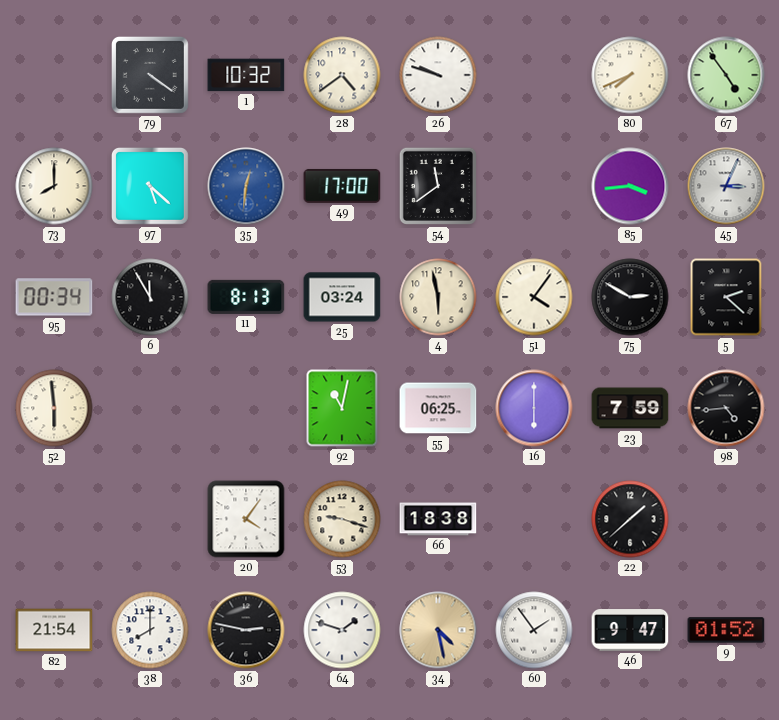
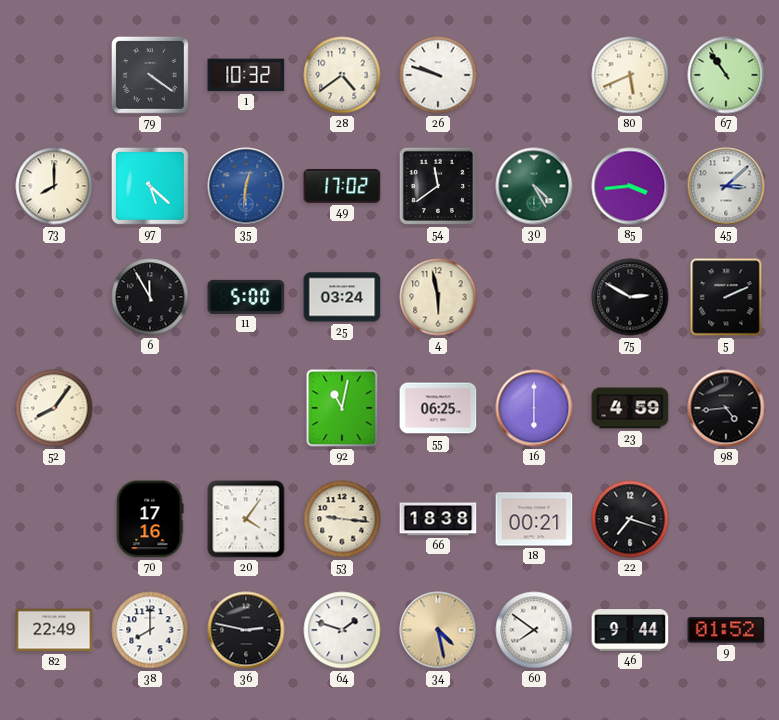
80: 7:41 -> 5:41 (630, 75)
67: 4:54 -> 10:54 (726, 75)
49: 17:00 -> 17:02 (342, 186)
30: none -> 4:25 (534, 186)
45: 3:04 -> 3:08 (726, 186)
95: 00:34 -> none (54, 297)
11: 8:13 -> 5:00 (246, 297)
51: 4:06 -> none (534, 297)
5: 2:22 -> 2:11 (726, 297)
52: 5:59 -> 8:06 (54, 408)
23: 7:59 -> 4:59 (630, 408)
70: none -> 17:16 (150, 519)
53: 9:18 -> 9:16 (342, 519)
18: none -> 00:21 (534, 519)
22: 1:38 -> 7:18 (630, 519)
82: 21:54 -> 22:49 (54, 630)
60: 1:54 -> 7:51 (534, 630)
46: 9:47 -> 9:44 (630, 630)
